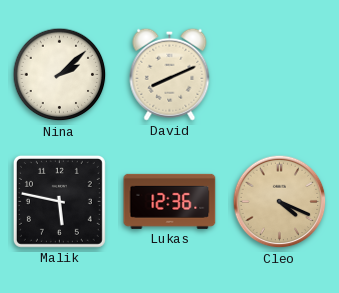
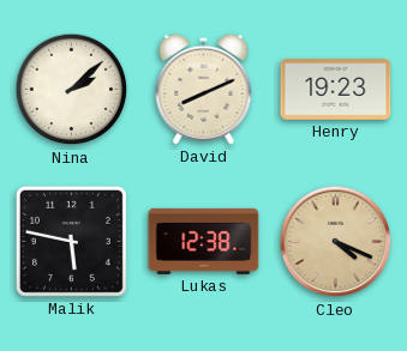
Henry: none -> 19:23 (336, 90)
Lukas: 12:36 -> 12:38 (204, 241)
